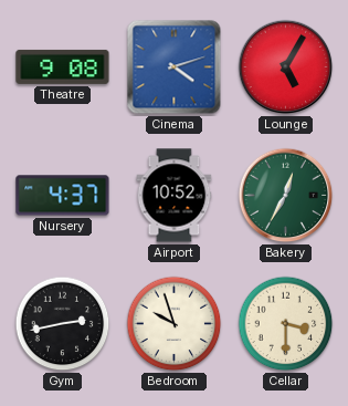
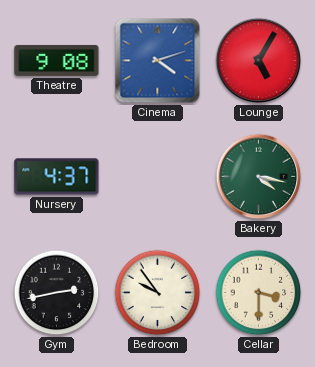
Airport: 10:52 -> none (175, 196)
Bakery: 12:35 -> 4:17 (259, 177)
Bedroom: 9:57 -> 9:54 (158, 293)
